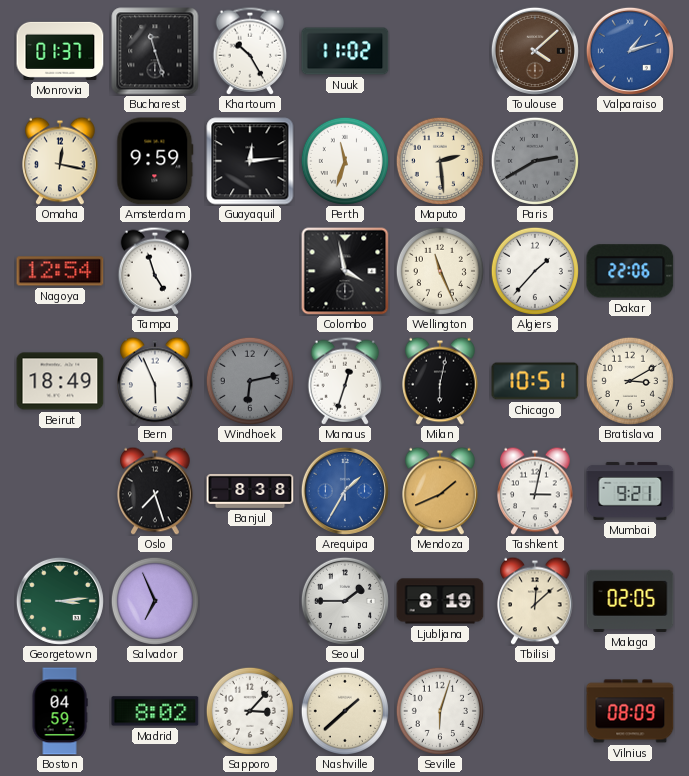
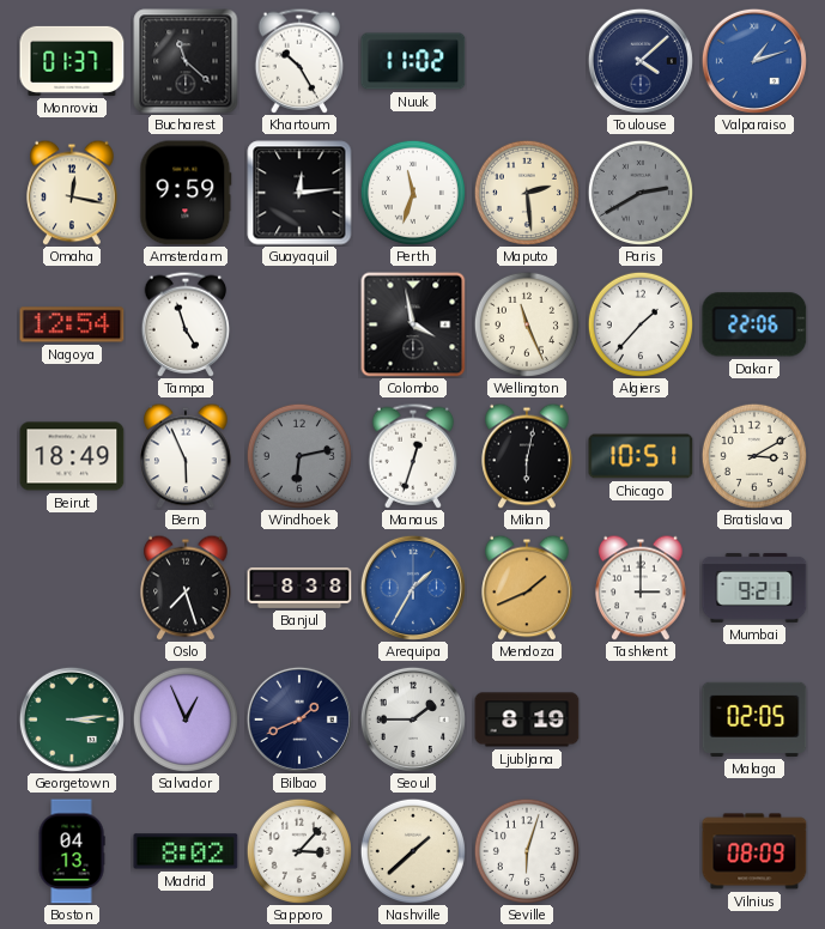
Bucharest: 11:27 -> 11:22 (186, 61)
Toulouse dial: brown -> navy (641, 61)
Tashkent: 3:02 -> 3:00 (641, 588)
Salvador: 6:56 -> 12:56 (186, 719)
Bilbao: none -> 1:41 (299, 719)
Tbilisi: 12:08 -> none (535, 601)
Boston: 04:59 -> 04:13 (72, 851)
